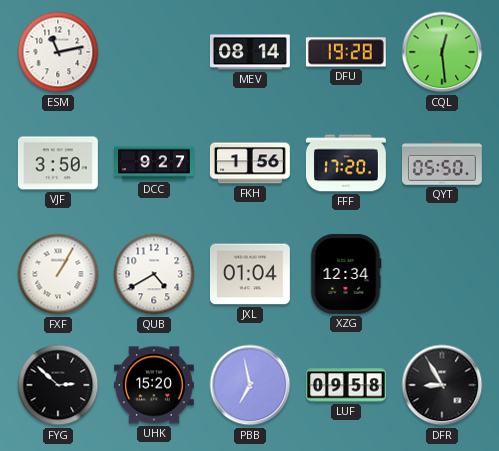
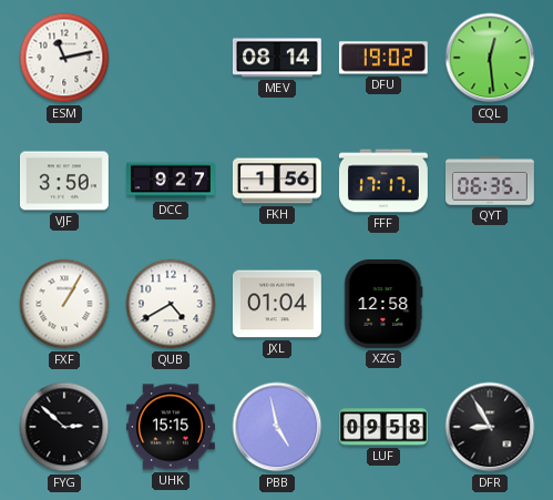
DFU: 19:28 -> 19:02 (383, 58)
FFF: 17:20 -> 17:17 (383, 181)
QYT: 05:50 -> 06:35 (491, 181)
XZG: 12:34 -> 12:58 (383, 304)
UHK: 15:20 -> 15:15 (171, 427)
PBB: 6:58 -> 4:58 (277, 427)
